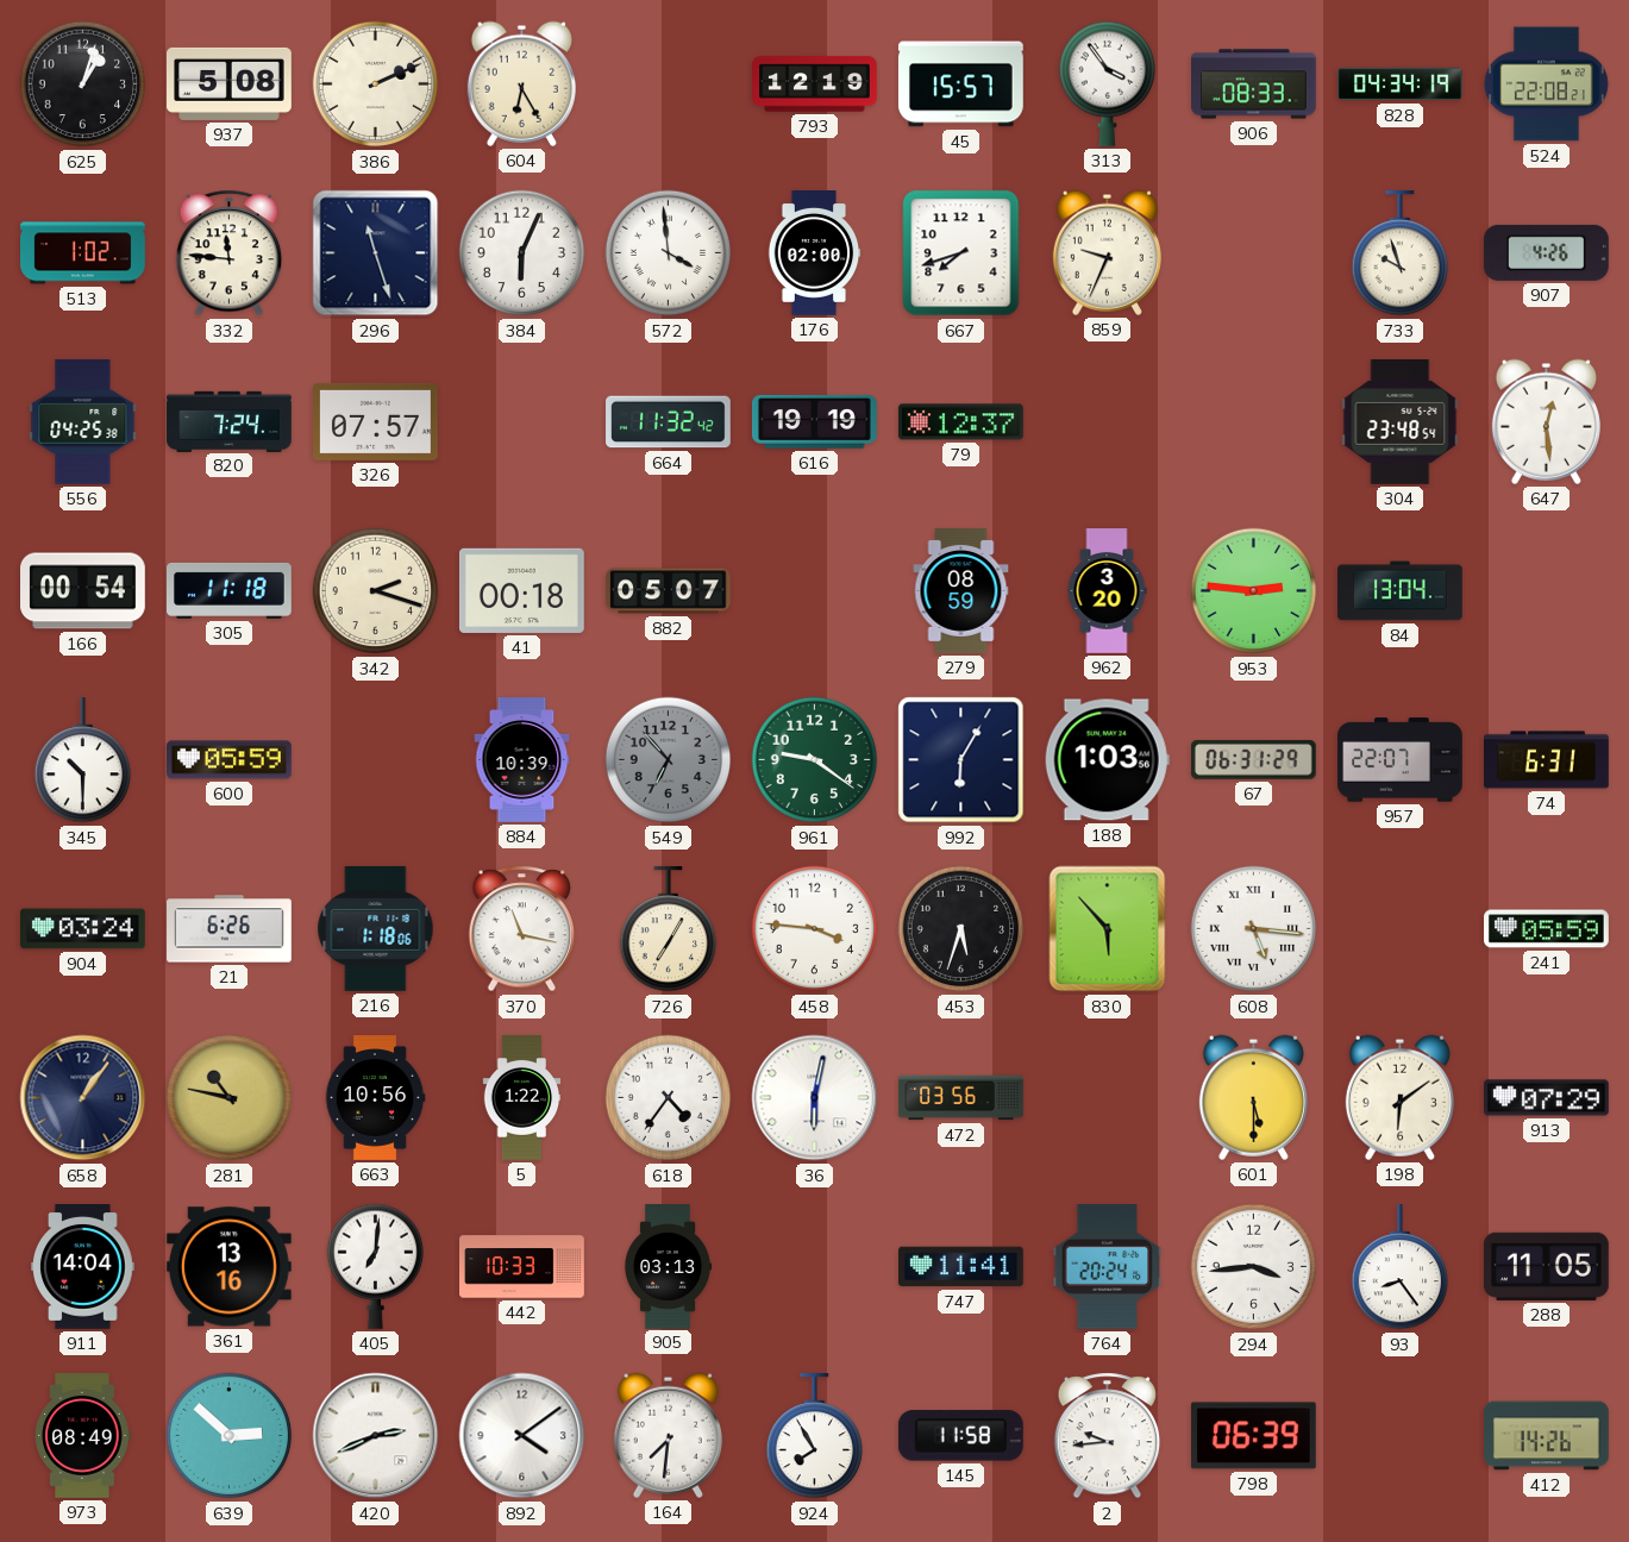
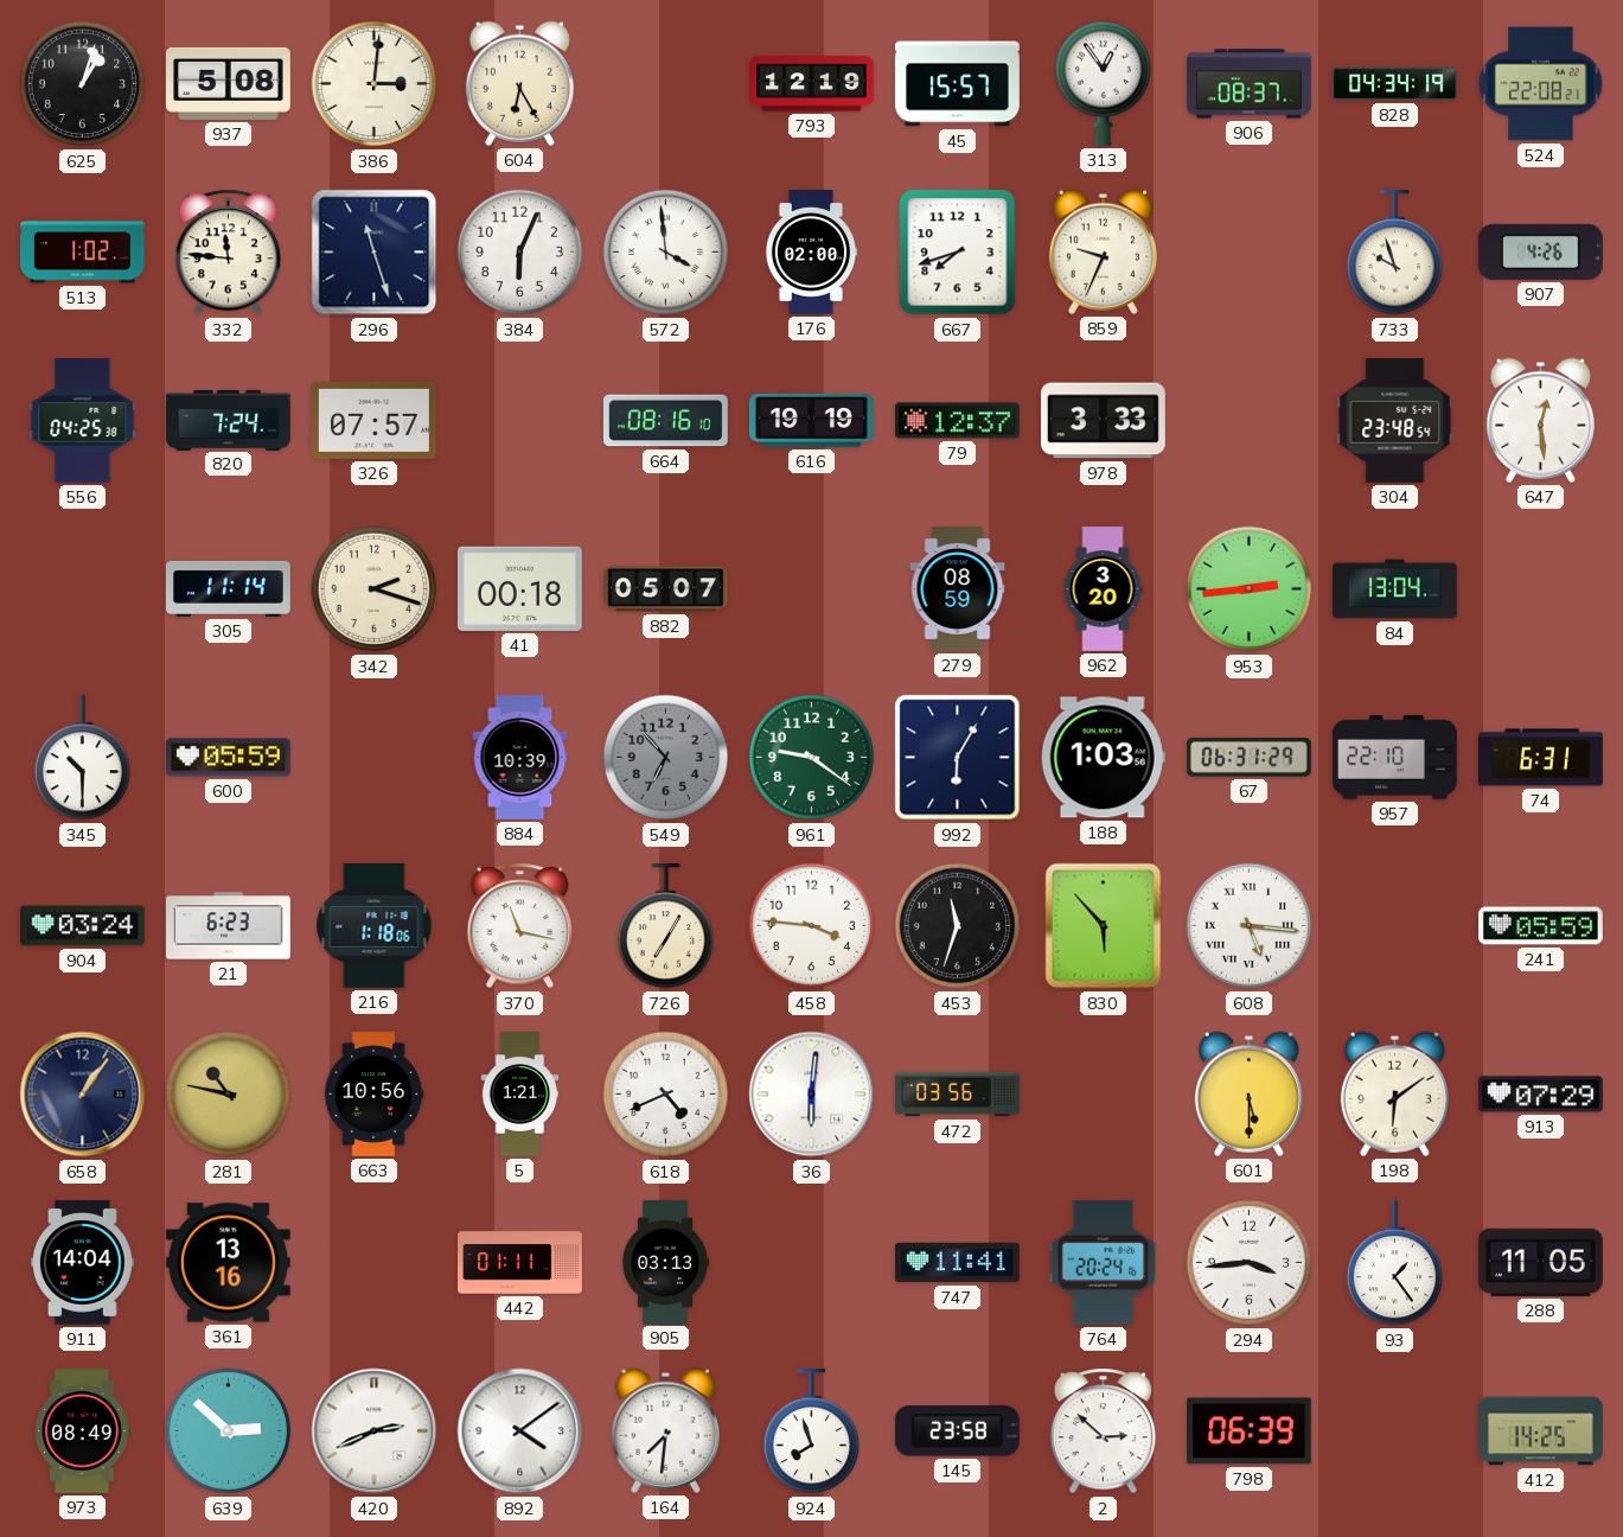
386: 2:11 -> 3:01 (375, 84)
313: 3:54 -> 12:54 (1103, 83)
906: 08:33 -> 08:37 (1250, 84)
664: 11:32 -> 08:16 (666, 421)
978: none -> 3:33 (1103, 421)
166: 00:54 -> none (83, 591)
305: 11:18 -> 11:14 (229, 588)
953: 2:46 -> 2:44 (1250, 589)
957: 22:07 -> 22:10 (1395, 758)
21: 6:26 -> 6:23 (229, 926)
453: 5:33 -> 11:33 (958, 926)
5: 1:22 -> 1:21 (520, 1095)
618: 4:36 -> 4:41 (666, 1095)
36: 6:02 -> 6:01 (812, 1095)
405: 7:01 -> none (375, 1266)
442: 10:33 -> 01:11 (520, 1263)
93: 8:24 -> 1:24 (1394, 1264)
924: 7:55 -> 7:57 (811, 1433)
145: 11:58 -> 23:58 (957, 1431)
2: 9:44 -> 2:52 (1104, 1431)
412: 14:26 -> 14:25 (1541, 1431)
